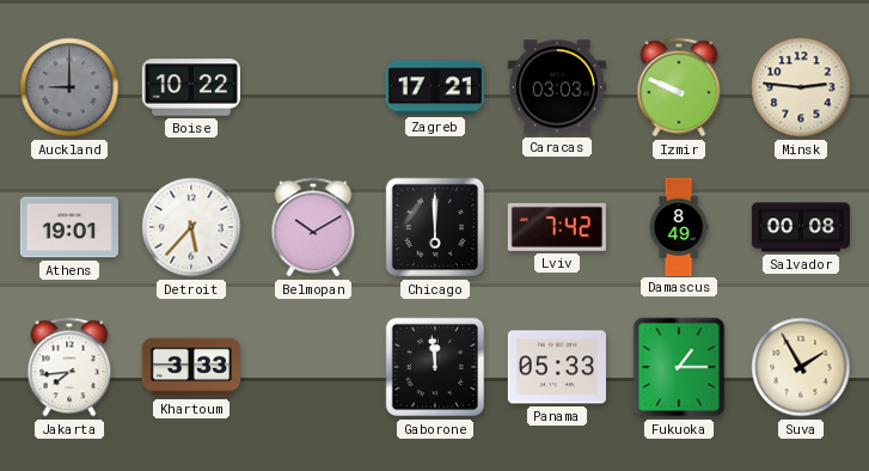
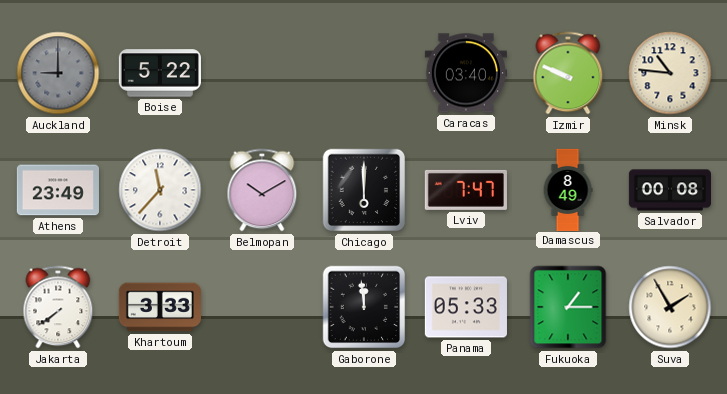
Boise: 10:22 -> 5:22 (160, 73)
Zagreb: 17:21 -> none (435, 87)
Caracas: 03:03 -> 03:40 (466, 73)
Minsk: 2:46 -> 10:46 (670, 73)
Athens: 19:01 -> 23:49 (58, 190)
Detroit: 5:37 -> 11:37 (160, 190)
Lviv: 7:42 -> 7:47 (466, 190)
Jakarta: 7:44 -> 7:39 (58, 307)
